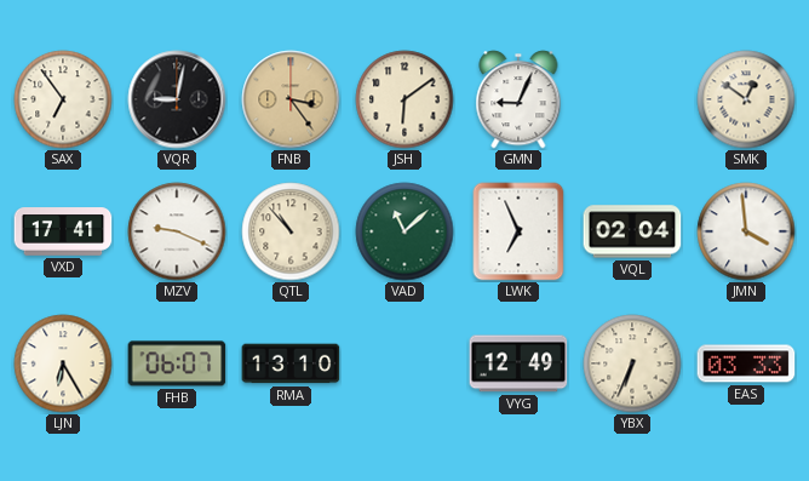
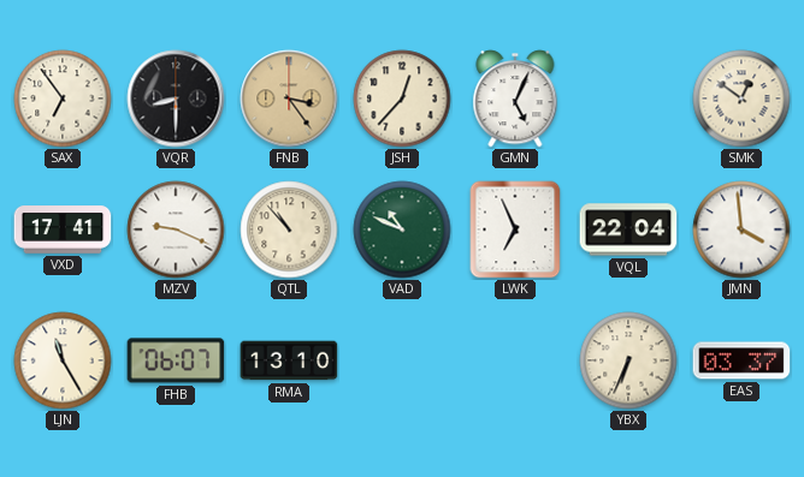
VQR: 9:02 -> 8:30 (176, 99)
JSH: 6:09 -> 12:37 (402, 99)
GMN: 9:04 -> 5:04 (515, 99)
VAD: 11:08 -> 10:49 (402, 229)
VQL: 02:04 -> 22:04 (628, 229)
LJN: 6:25 -> 11:25 (63, 360)
VYG: 12:49 -> none (518, 363)
EAS: 03:33 -> 03:37 (741, 360)
